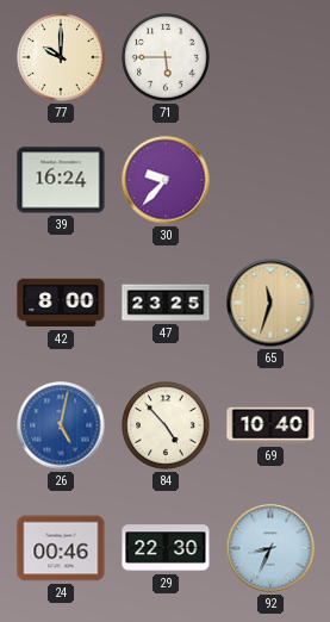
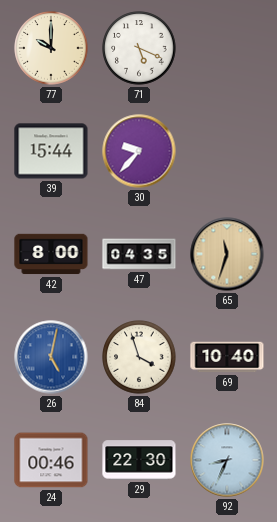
71: 5:45 -> 5:19 (139, 48)
39: 16:24 -> 15:44 (51, 151)
47: 23:25 -> 04:35 (139, 254)
84: 4:53 -> 3:57 (139, 357)
